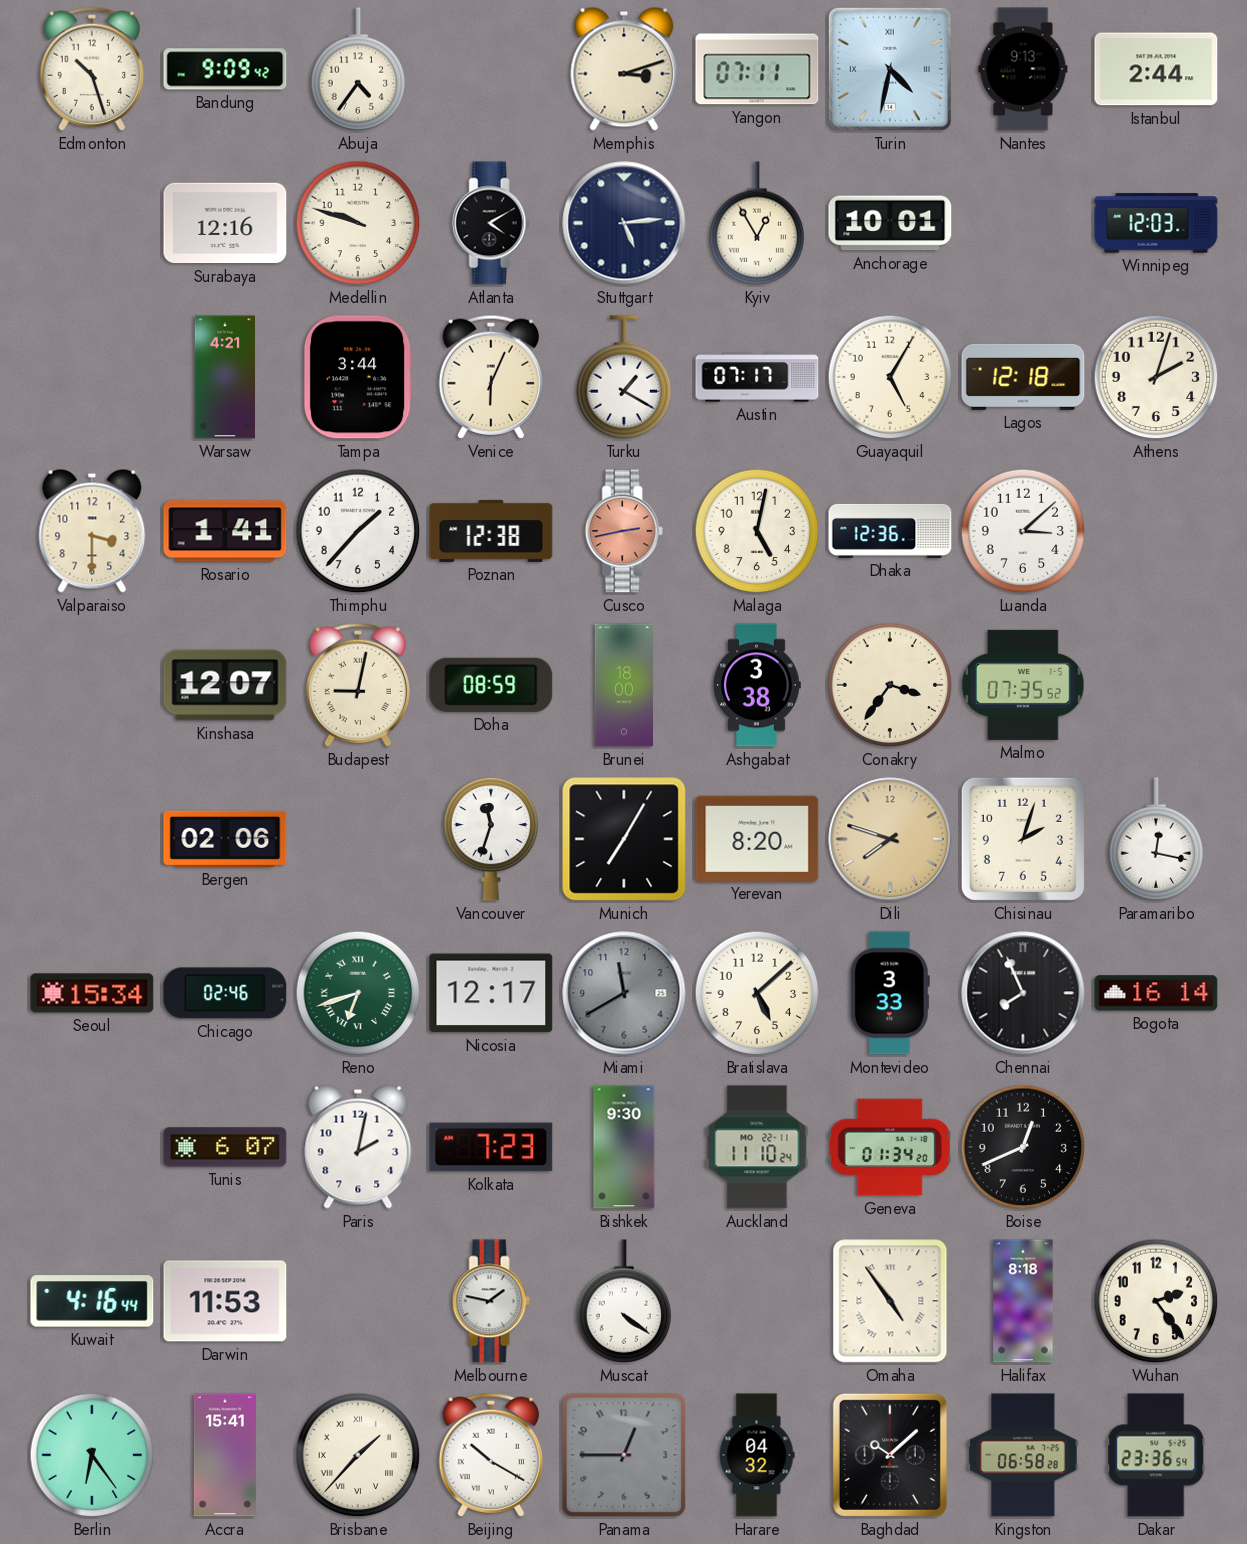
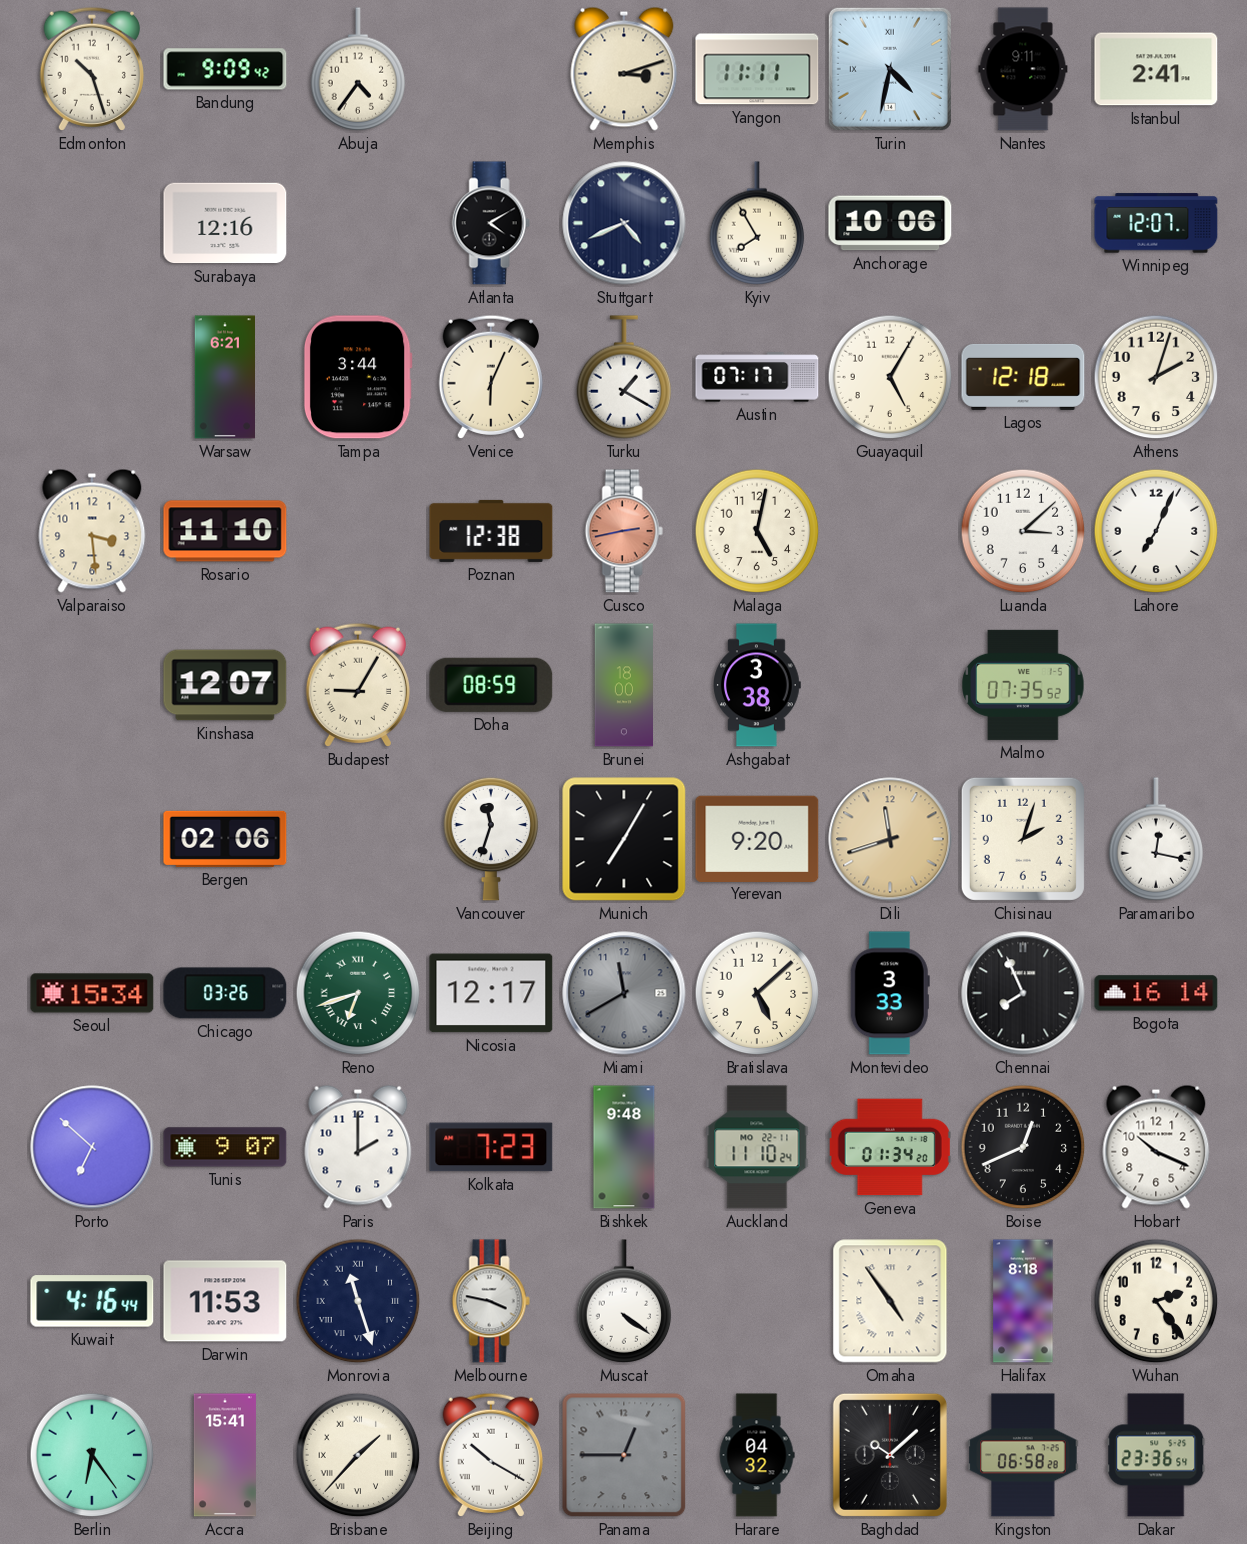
Yangon: 07:11 -> 11:11 (757, 69)
Nantes: 9:13 -> 9:11 (1023, 69)
Istanbul: 2:44 -> 2:41 (1156, 69)
Medellin: 9:48 -> none (358, 223)
Stuttgart: 5:14 -> 4:41 (624, 223)
Kyiv: 12:55 -> 7:55 (757, 223)
Anchorage: 10:01 -> 10:06 (890, 223)
Winnipeg: 12:03 -> 12:07 (1156, 223)
Warsaw: 4:21 -> 6:21 (224, 377)
Valparaiso: 3:30 -> 3:29 (92, 531)
Rosario: 1:41 -> 11:10 (225, 531)
Thimphu: 1:37 -> none (358, 531)
Dhaka: 12:36 -> none (890, 531)
Lahore: none -> 7:04 (1156, 531)
Budapest: 9:02 -> 9:05 (357, 685)
Conakry: 3:36 -> none (890, 685)
Yerevan: 8:20 -> 9:20 (757, 838)
Dili: 7:48 -> 11:42 (890, 839)
Chicago: 02:46 -> 03:26 (225, 993)
Porto: none -> 6:52 (92, 1147)
Tunis: 6:07 -> 9:07 (225, 1147)
Paris: 2:02 -> 2:00 (358, 1147)
Bishkek: 9:30 -> 9:48 (624, 1147)
Hobart: none -> 10:19 (1156, 1147)
Monrovia: none -> 11:27 (358, 1301)
Melbourne: 1:47 -> 3:47 (491, 1301)
